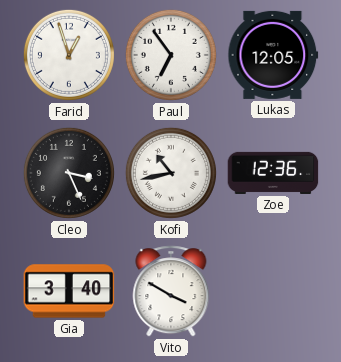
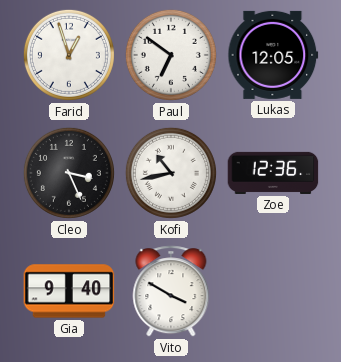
Paul: 6:54 -> 6:51 (171, 55)
Gia: 3:40 -> 9:40 (69, 291)
